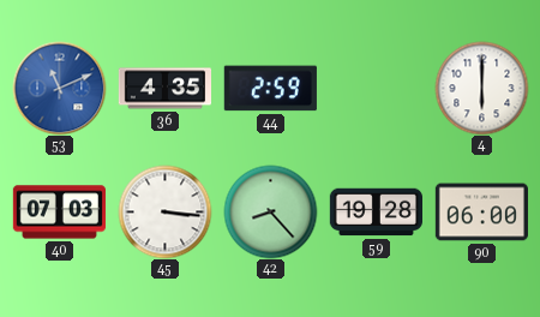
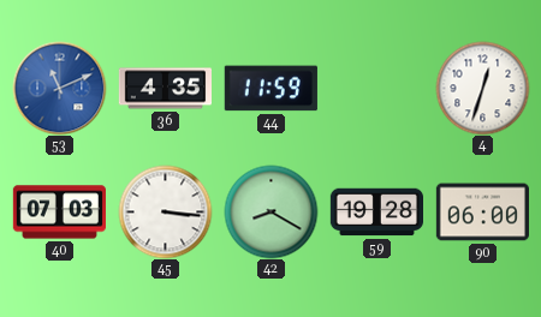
44: 2:59 -> 11:59 (270, 89)
4: 6:00 -> 12:33 (482, 88)
42: 8:23 -> 8:20 (270, 211)
